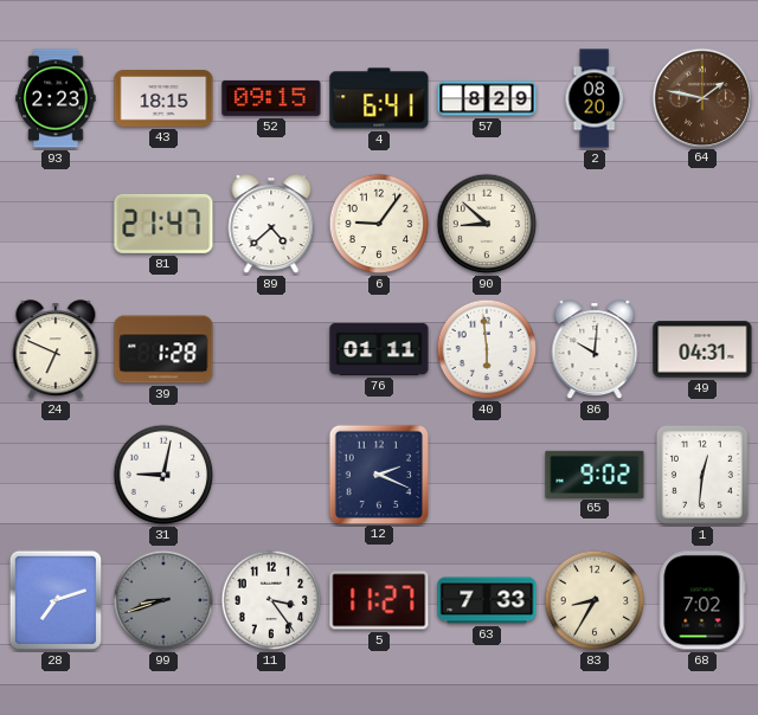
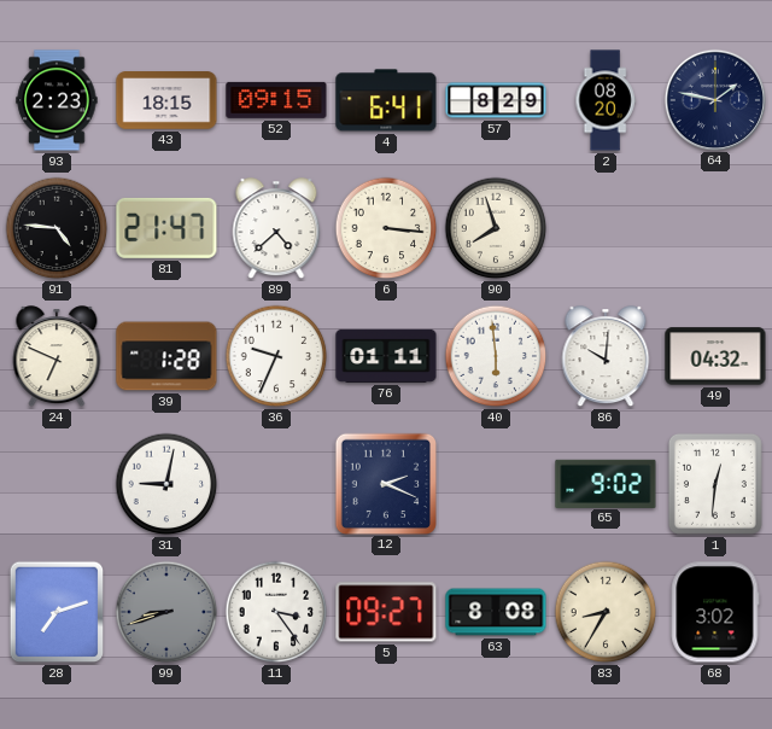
64 dial: brown -> navy (714, 99)
91: none -> 4:46 (57, 228)
6: 9:06 -> 3:16 (386, 228)
90: 8:52 -> 7:57 (496, 228)
36: none -> 9:34 (276, 356)
49: 04:31 -> 04:32 (715, 356)
5: 11:27 -> 09:27 (386, 612)
63: 7:33 -> 8:08 (496, 612)
68: 7:02 -> 3:02 (715, 612)
